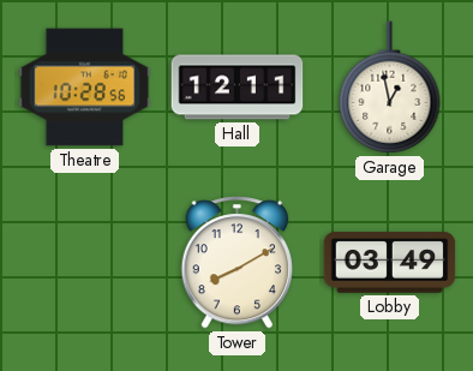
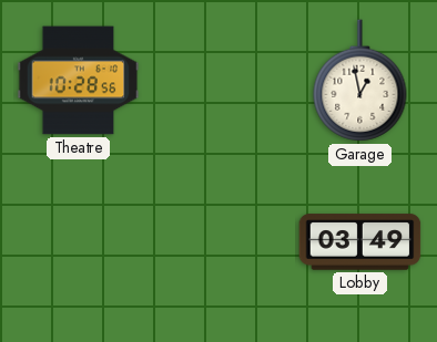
Hall: 12:11 -> none (238, 88)
Tower: 8:10 -> none (237, 263)
